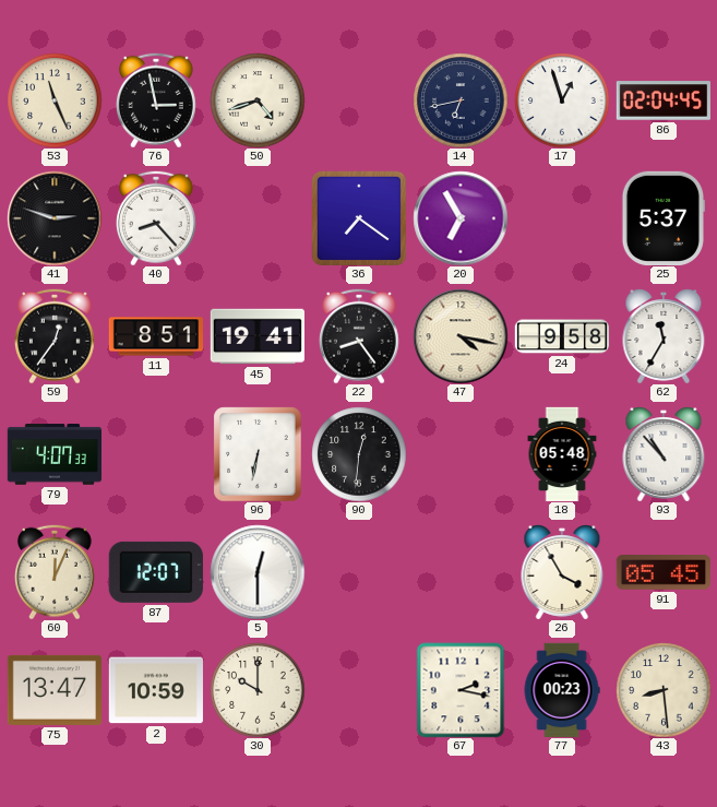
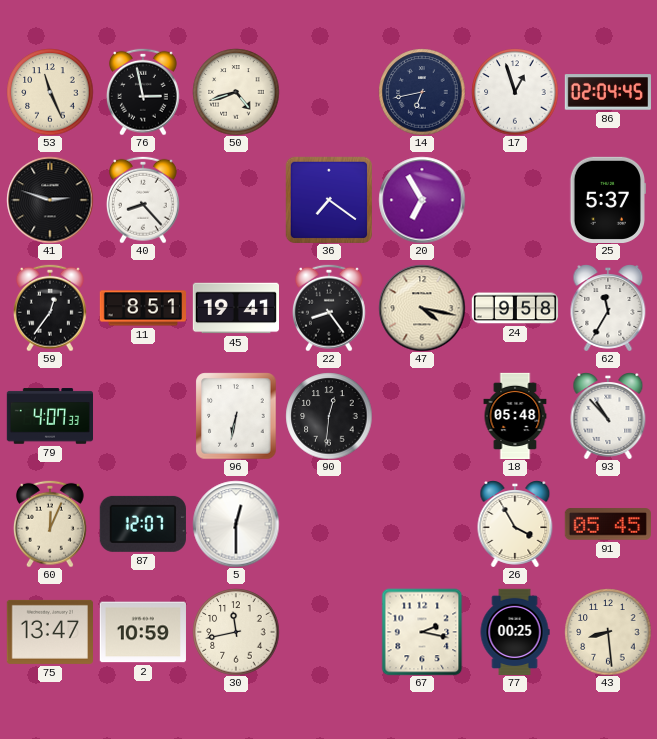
30: 10:00 -> 11:43 (236, 632)
77: 00:23 -> 00:25 (515, 631)
